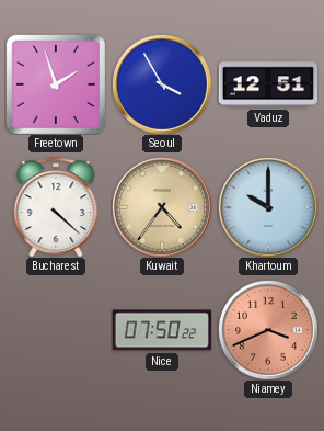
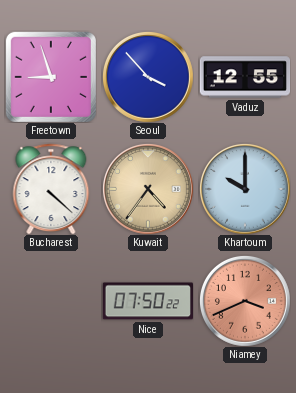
Freetown: 1:57 -> 8:57 (51, 77)
Seoul: 3:55 -> 3:53 (148, 77)
Vaduz: 12:51 -> 12:55 (245, 77)
